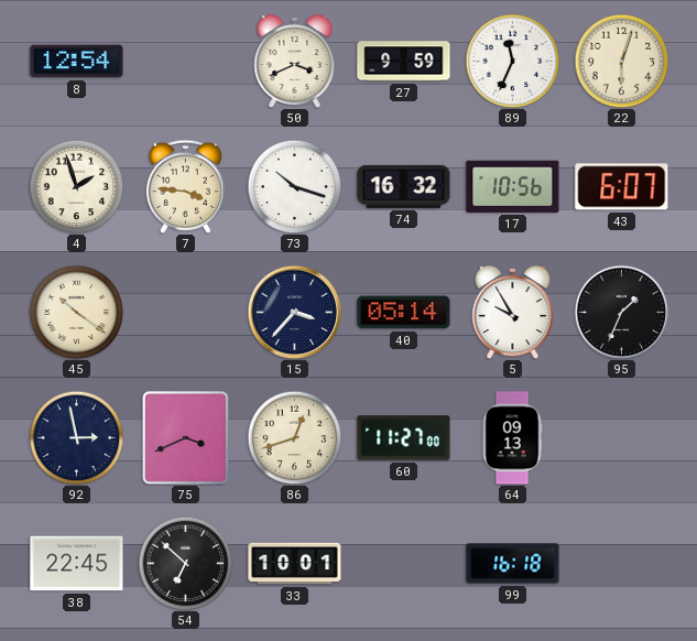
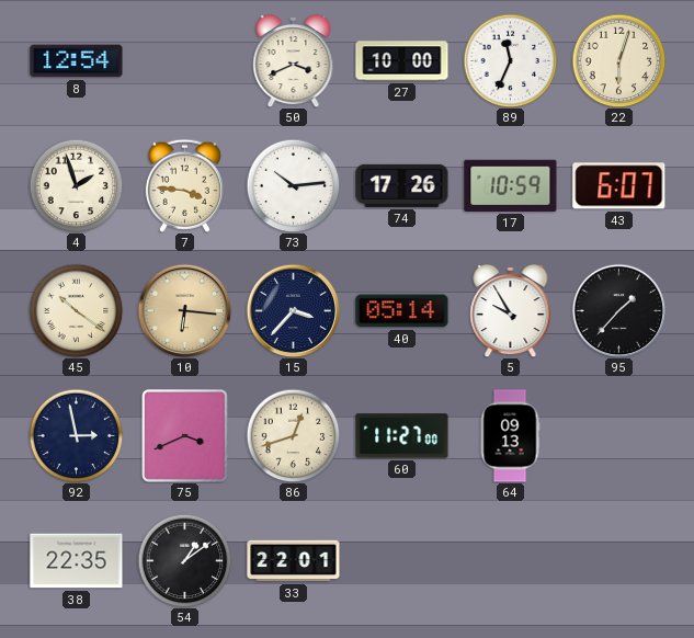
27: 9:59 -> 10:00 (402, 61)
73: 10:18 -> 10:14 (293, 185)
74: 16:32 -> 17:26 (402, 185)
17: 10:56 -> 10:59 (511, 185)
10: none -> 6:16 (184, 310)
95: 1:34 -> 1:37 (618, 310)
38: 22:45 -> 22:35 (77, 561)
54: 6:52 -> 1:09 (184, 560)
33: 10:01 -> 22:01 (294, 561)
99: 16:18 -> none (513, 564)
